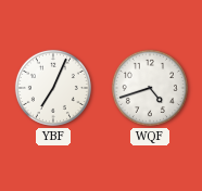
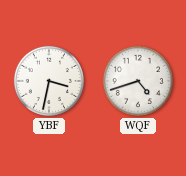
YBF: 7:04 -> 3:32 (49, 81)
